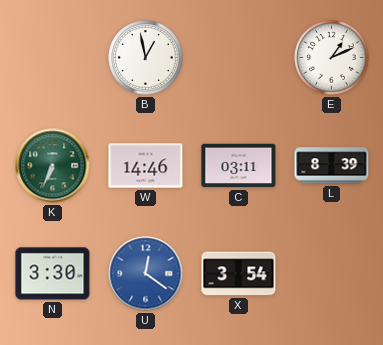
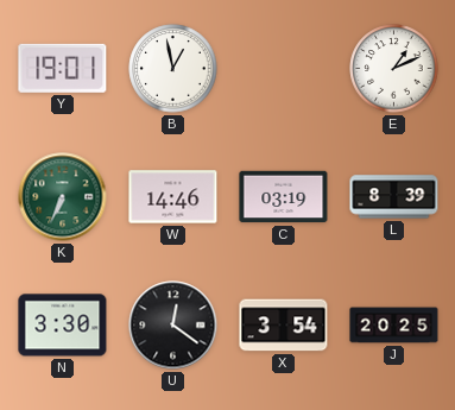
Y: none -> 19:01 (63, 68)
C: 03:11 -> 03:19 (284, 197)
U dial: blue -> black (173, 326)
J: none -> 20:25 (394, 326)
